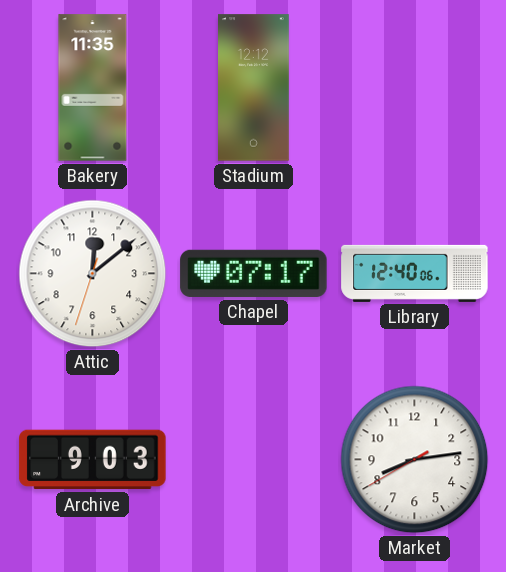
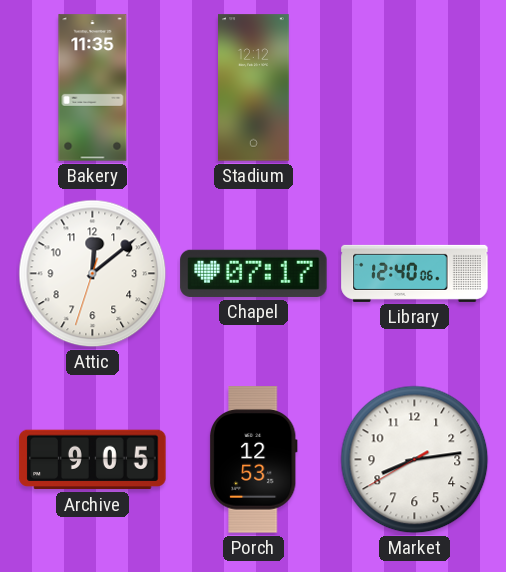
Archive: 9:03 -> 9:05 (93, 460)
Porch: none -> 12:53 (253, 460)
